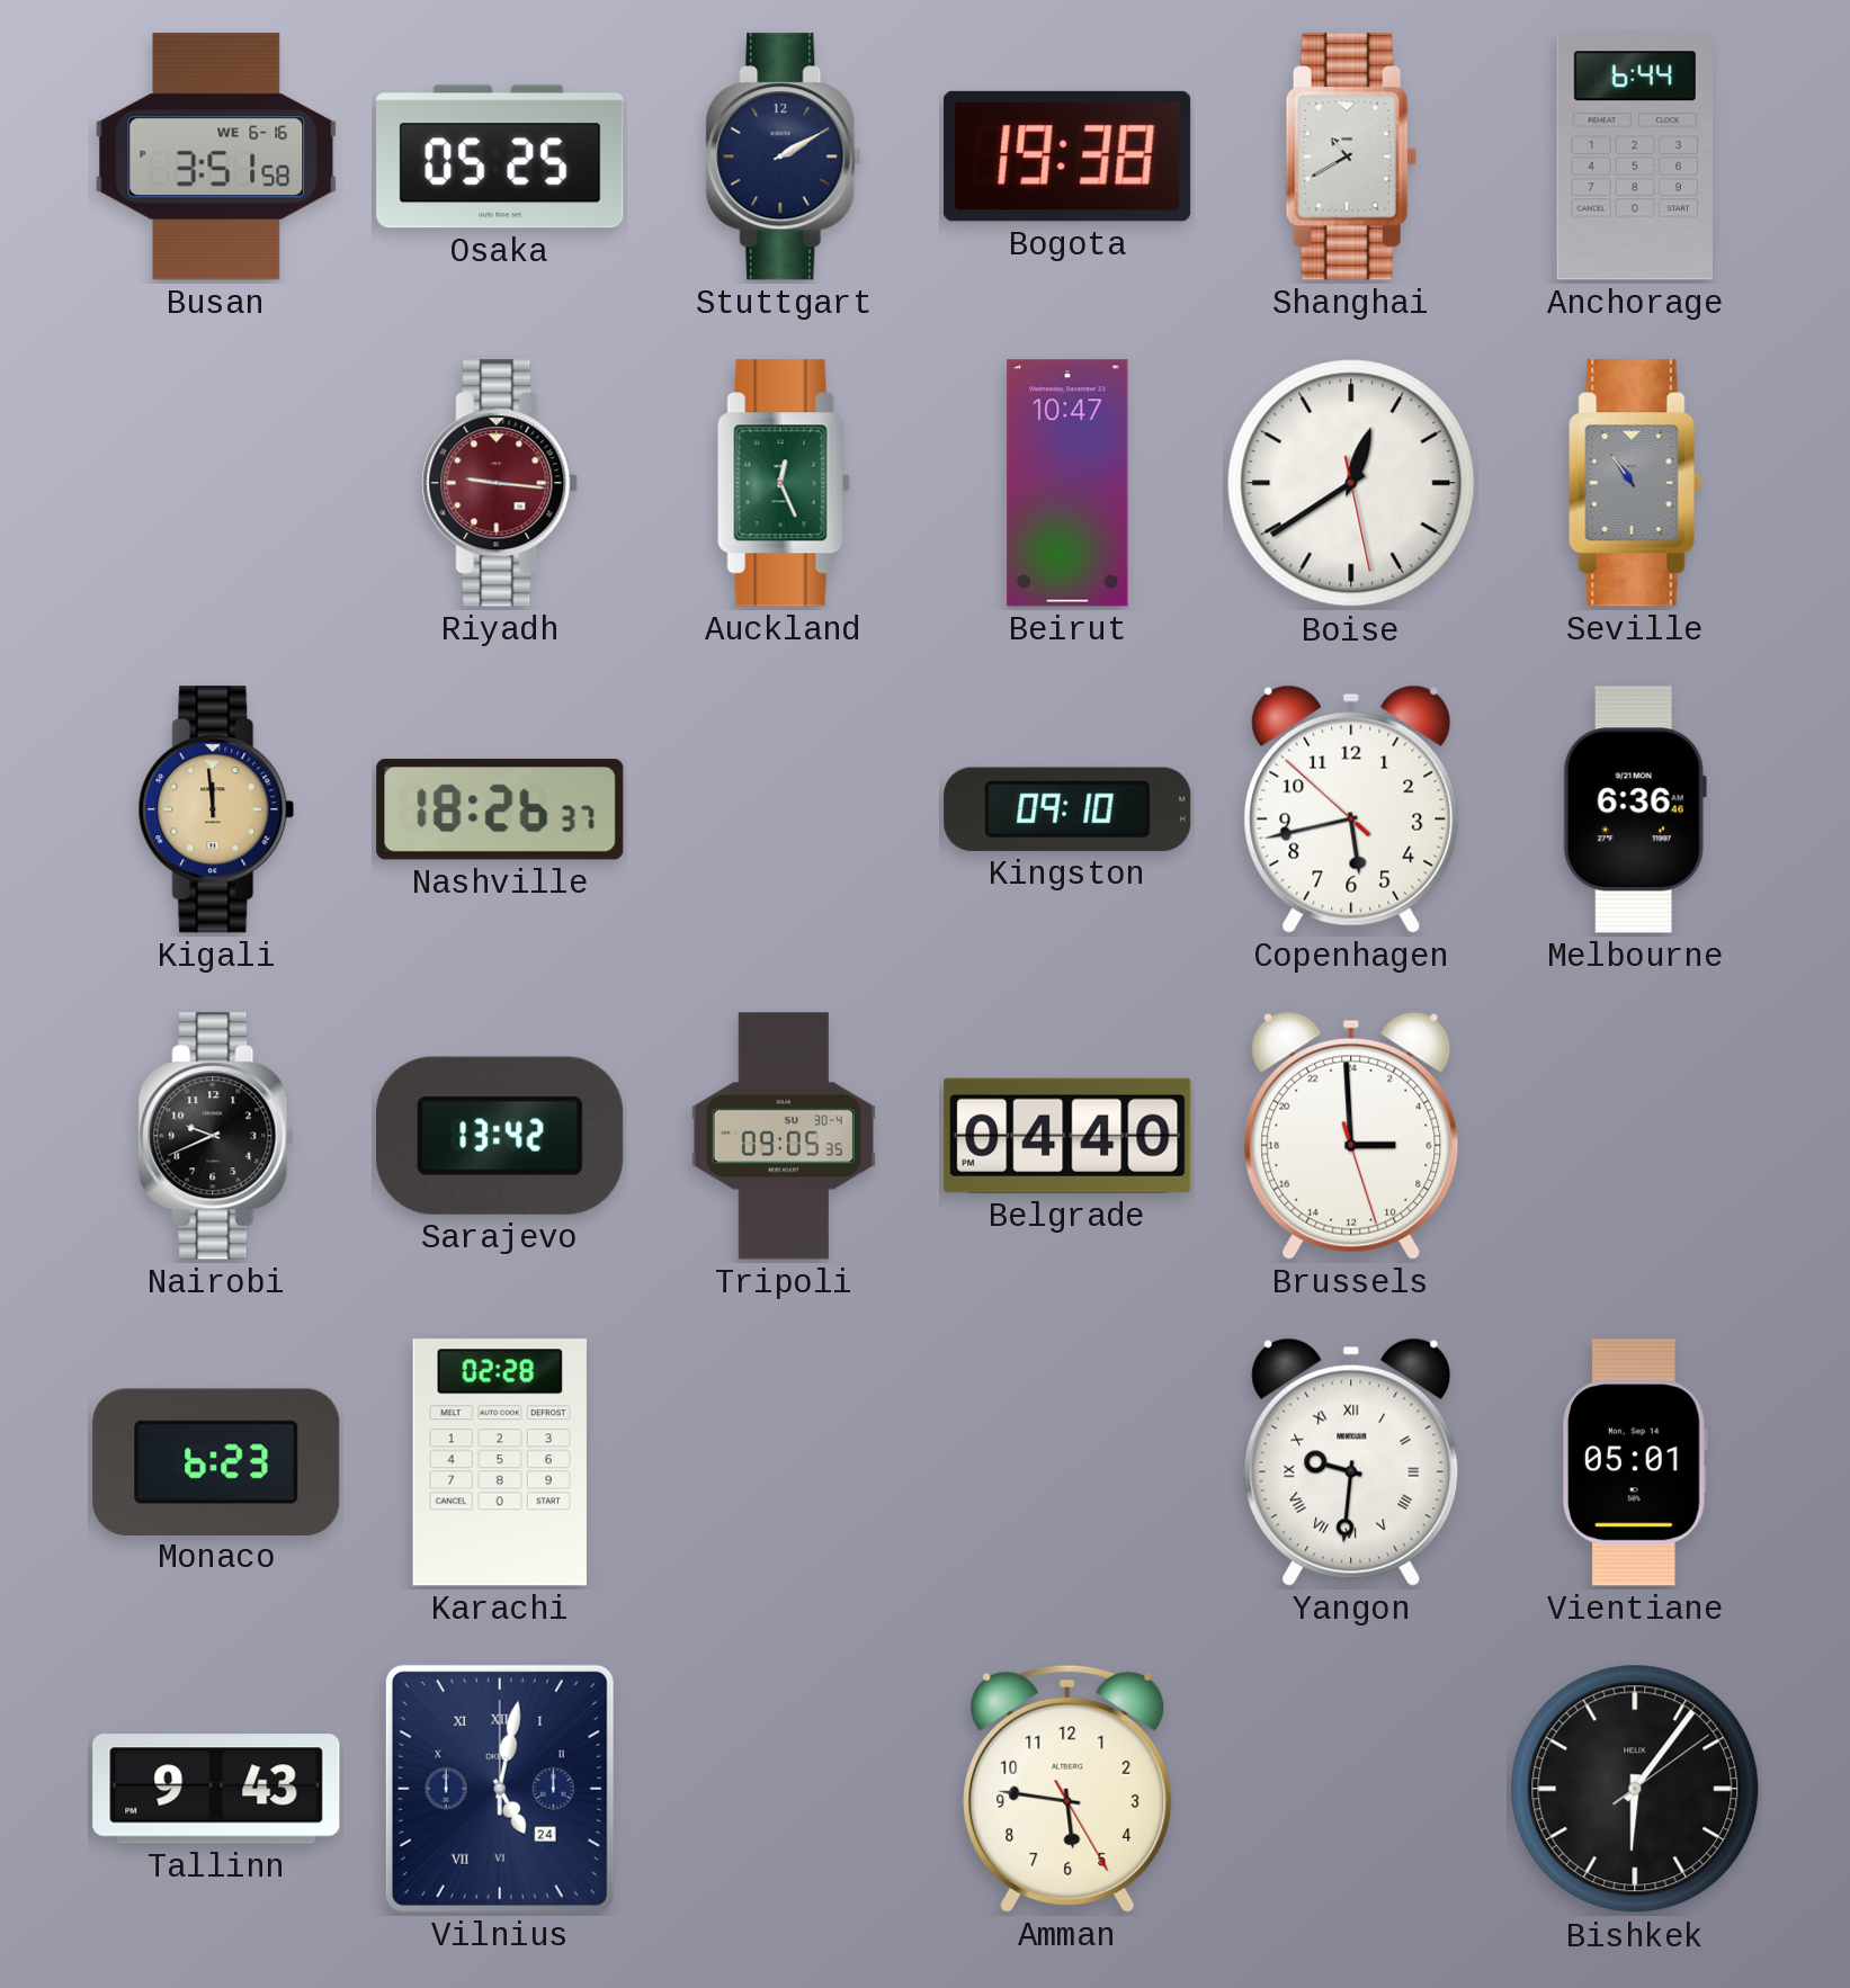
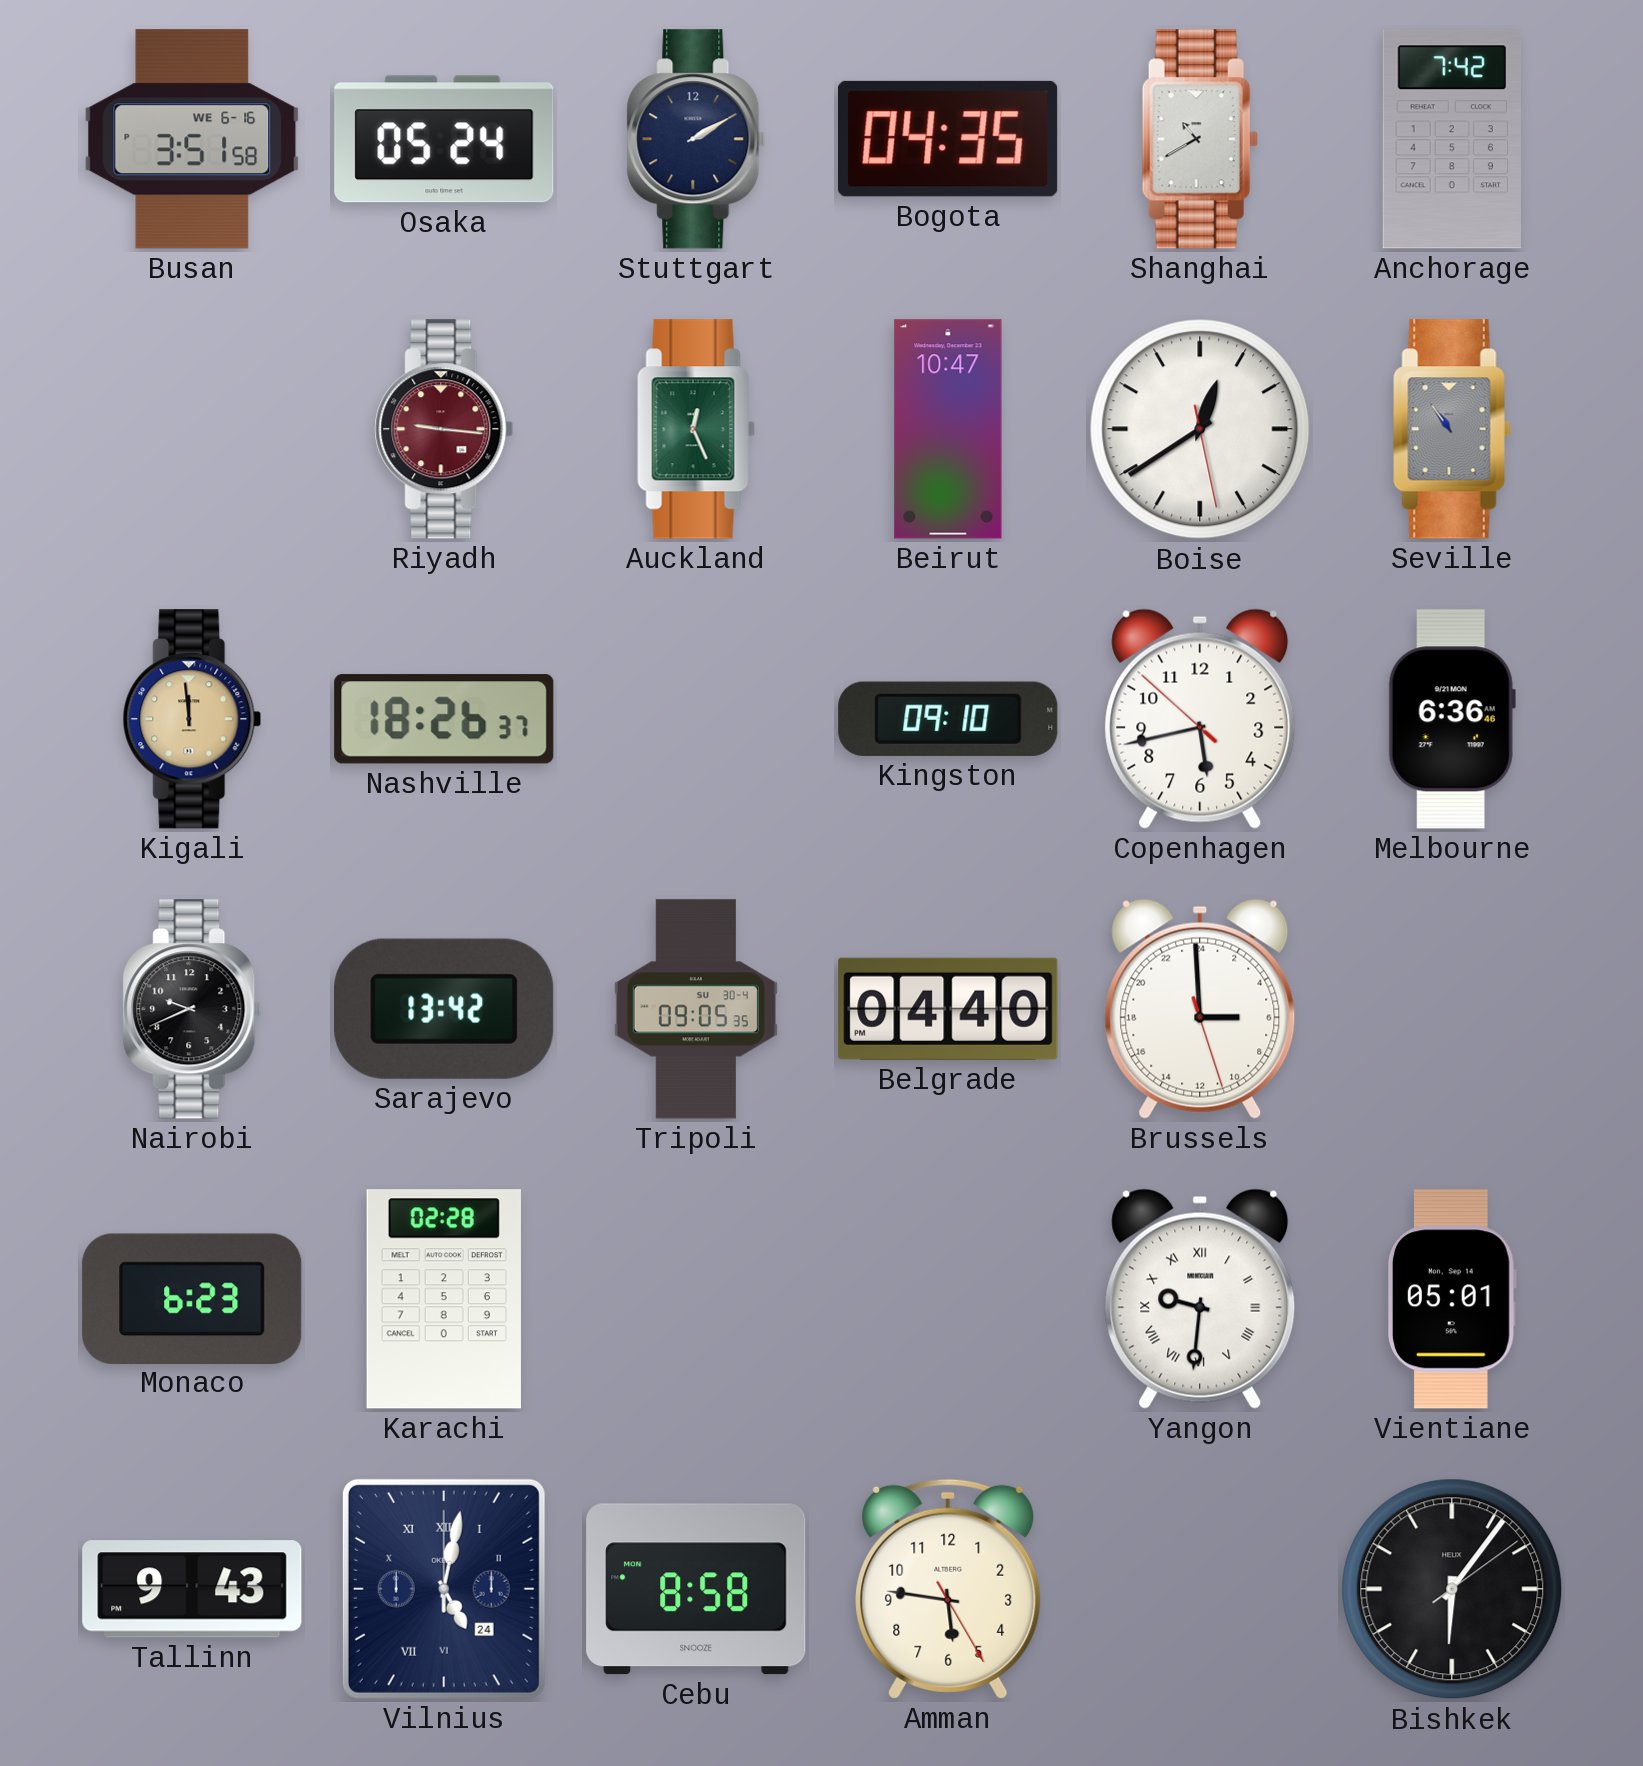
Osaka: 05:25 -> 05:24 (444, 139)
Bogota: 19:38 -> 04:35 (948, 139)
Anchorage: 6:44 -> 7:42 (1451, 139)
Cebu: none -> 8:58 (696, 1589)
